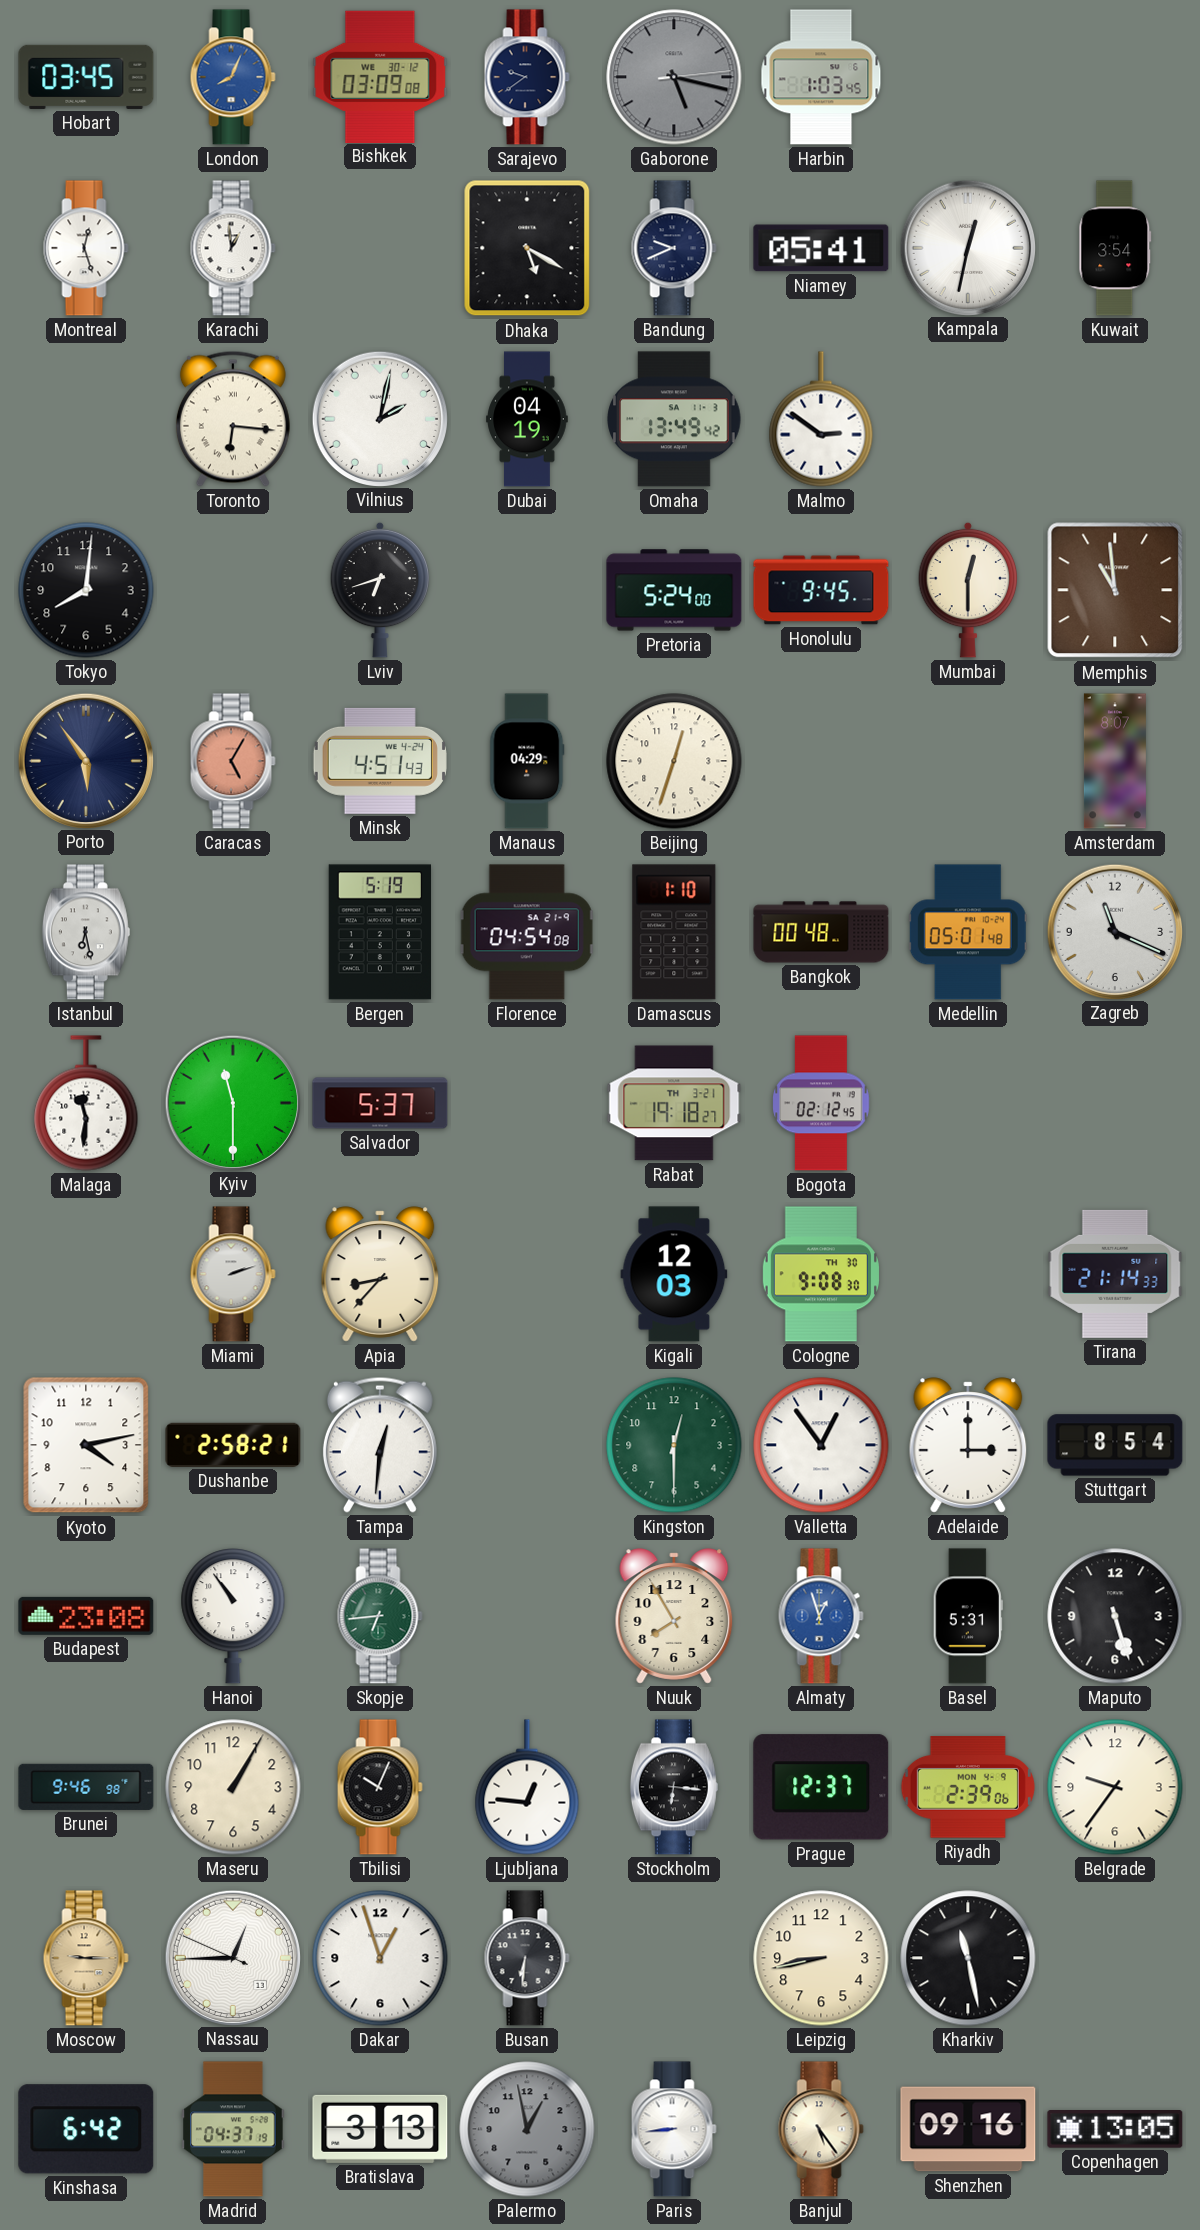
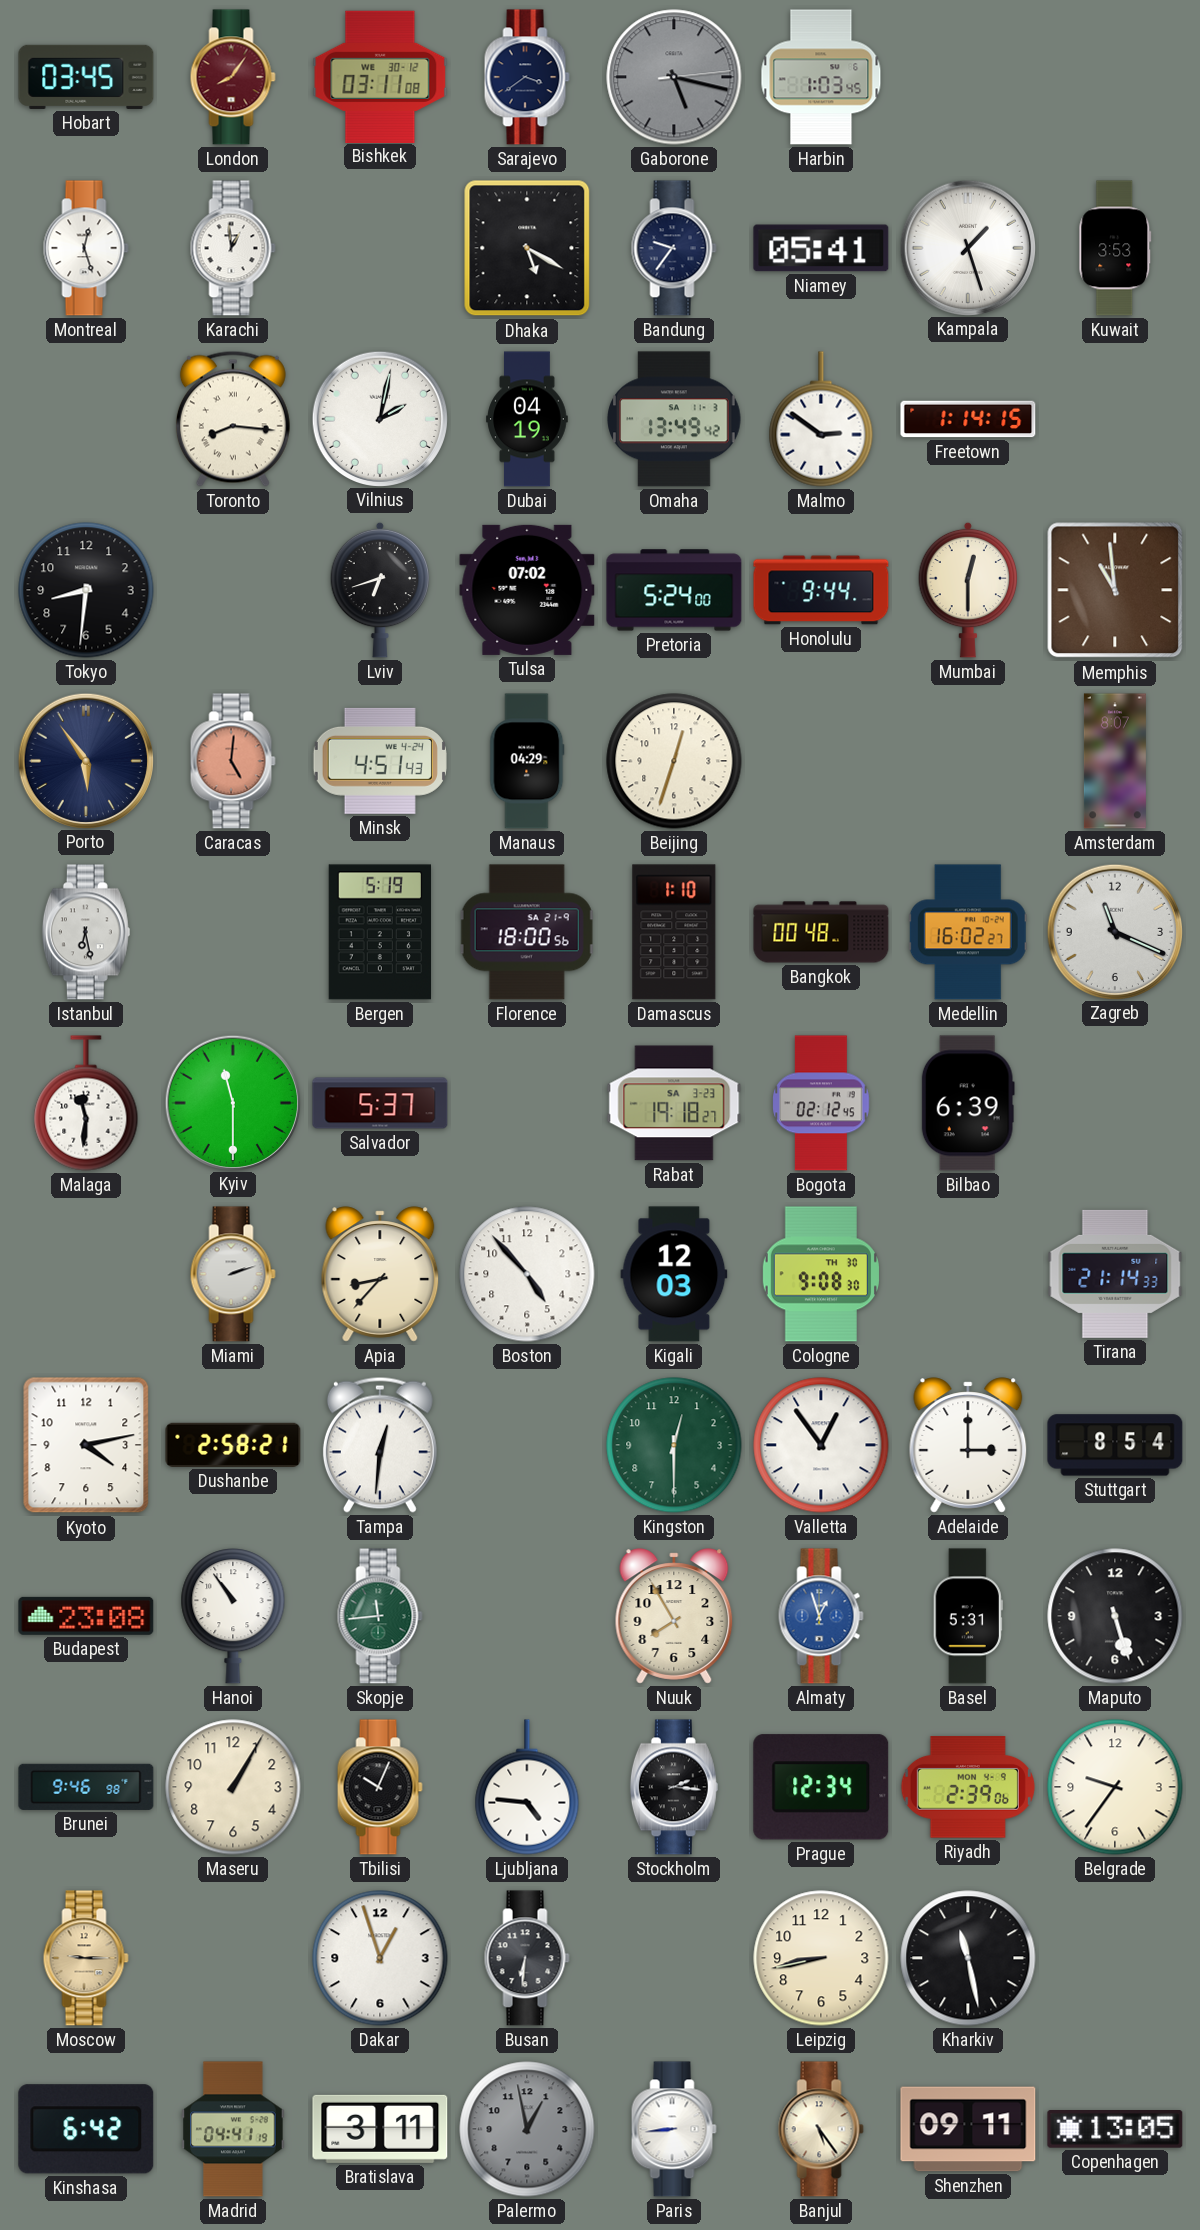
London: 8:04 -> 8:06 (233, 77)
London dial: blue -> burgundy (233, 77)
Bishkek: 03:09 -> 03:11 (380, 76)
Sarajevo: 9:39 -> 3:39 (527, 77)
Bandung: 9:41 -> 9:36 (674, 248)
Kampala: 12:32 -> 1:27 (967, 247)
Kuwait: 3:54 -> 3:53 (1115, 248)
Toronto: 6:16 -> 8:16 (233, 419)
Freetown: none -> 1:14 (968, 419)
Tokyo: 8:01 -> 8:31 (86, 590)
Tulsa: none -> 07:02 (527, 590)
Honolulu: 9:45 -> 9:44 (821, 590)
Caracas: 5:05 -> 5:01 (233, 761)
Florence: 04:54 -> 18:00 (527, 932)
Medellin: 05:01 -> 16:02 (968, 932)
Rabat date: TH 3-21 -> SA 3-23 (674, 1103)
Bilbao: none -> 6:39 (968, 1103)
Boston: none -> 4:53 (527, 1274)
Skopje: 6:44 -> 11:44 (380, 1616)
Ljubljana: 12:46 -> 4:46 (527, 1787)
Stockholm: 6:16 -> 2:16 (674, 1787)
Prague: 12:37 -> 12:34 (821, 1787)
Nassau: 12:44 -> none (232, 1957)
Madrid: 04:37 -> 04:41 (233, 2129)
Bratislava: 3:13 -> 3:11 (380, 2129)
Shenzhen: 09:16 -> 09:11 (968, 2129)
